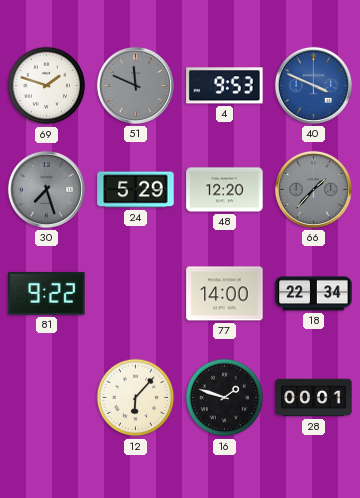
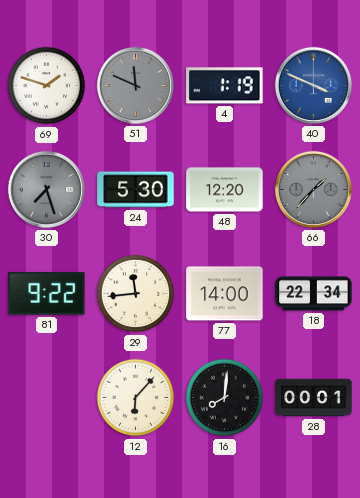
4: 9:53 -> 1:19 (225, 86)
24: 5:29 -> 5:30 (136, 190)
29: none -> 11:44 (136, 294)
16: 1:48 -> 8:01 (225, 398)
